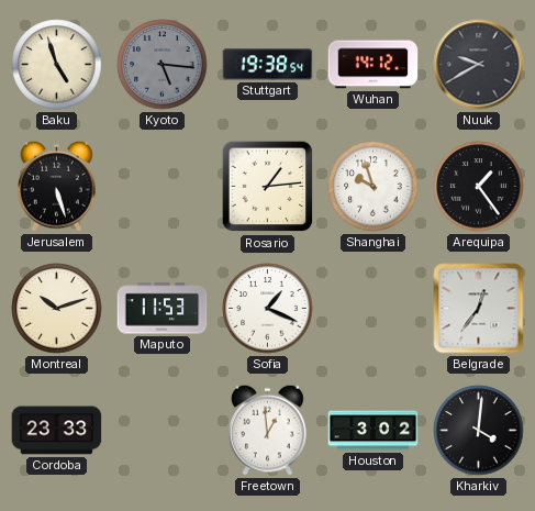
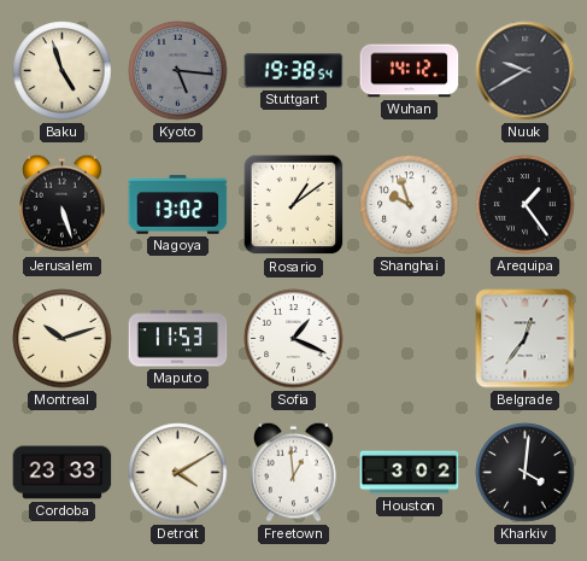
Nagoya: none -> 13:02 (178, 205)
Rosario: 1:14 -> 1:09 (294, 205)
Detroit: none -> 4:10 (178, 473)
